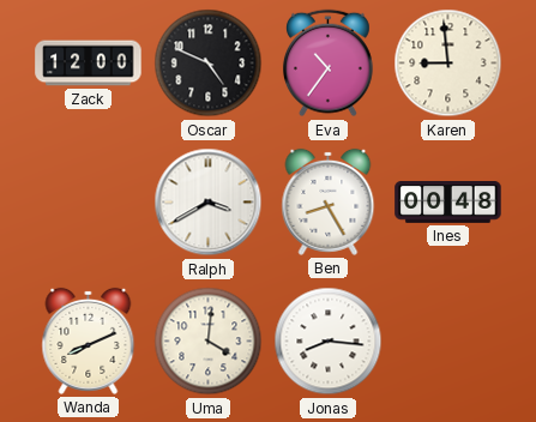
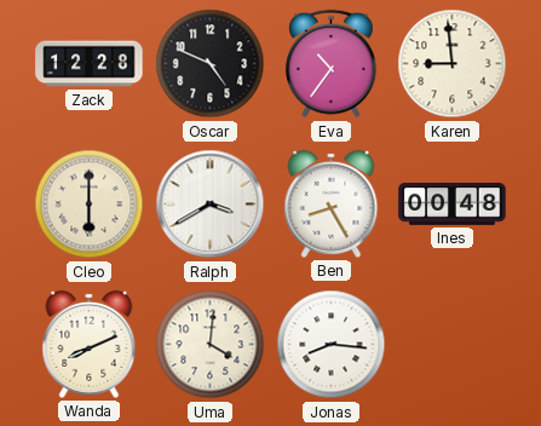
Zack: 12:00 -> 12:28 (90, 64)
Cleo: none -> 6:00 (90, 205)
